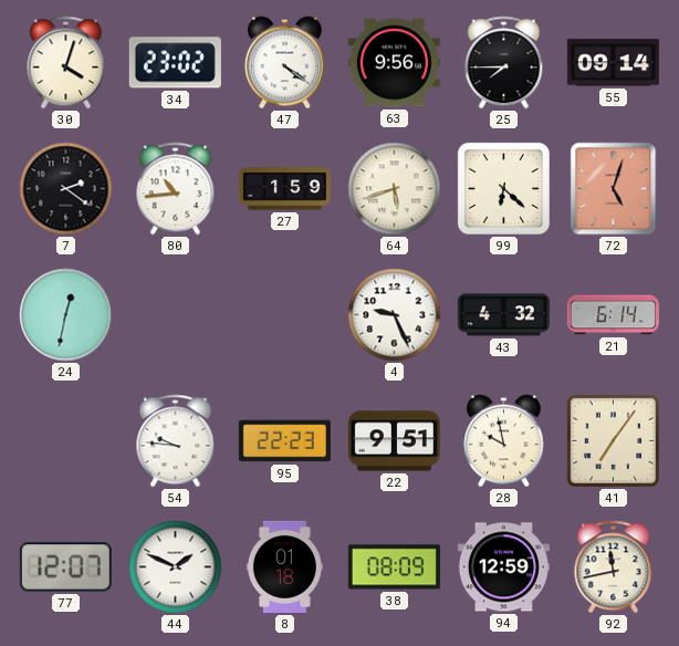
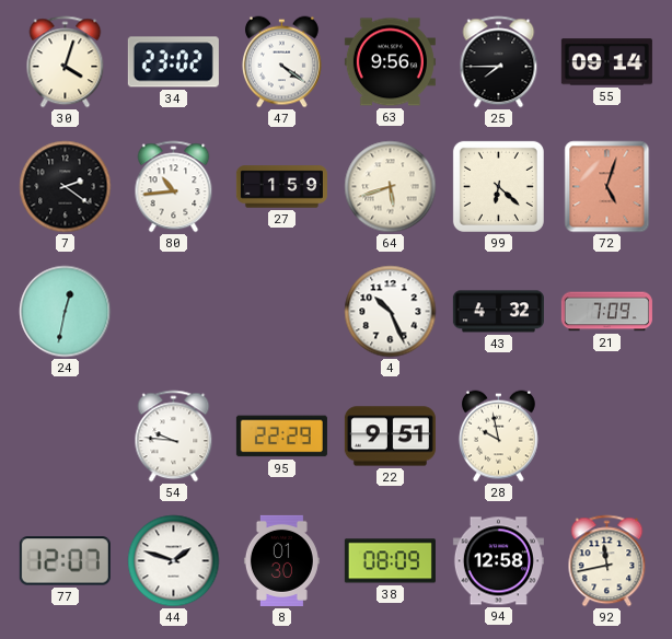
4: 9:26 -> 10:26 (391, 312)
21: 6:14 -> 7:09 (606, 312)
95: 22:23 -> 22:29 (281, 437)
41: 7:06 -> none (614, 441)
44: 1:49 -> 1:48 (174, 561)
8: 01:18 -> 01:30 (281, 560)
94: 12:59 -> 12:58 (498, 561)
